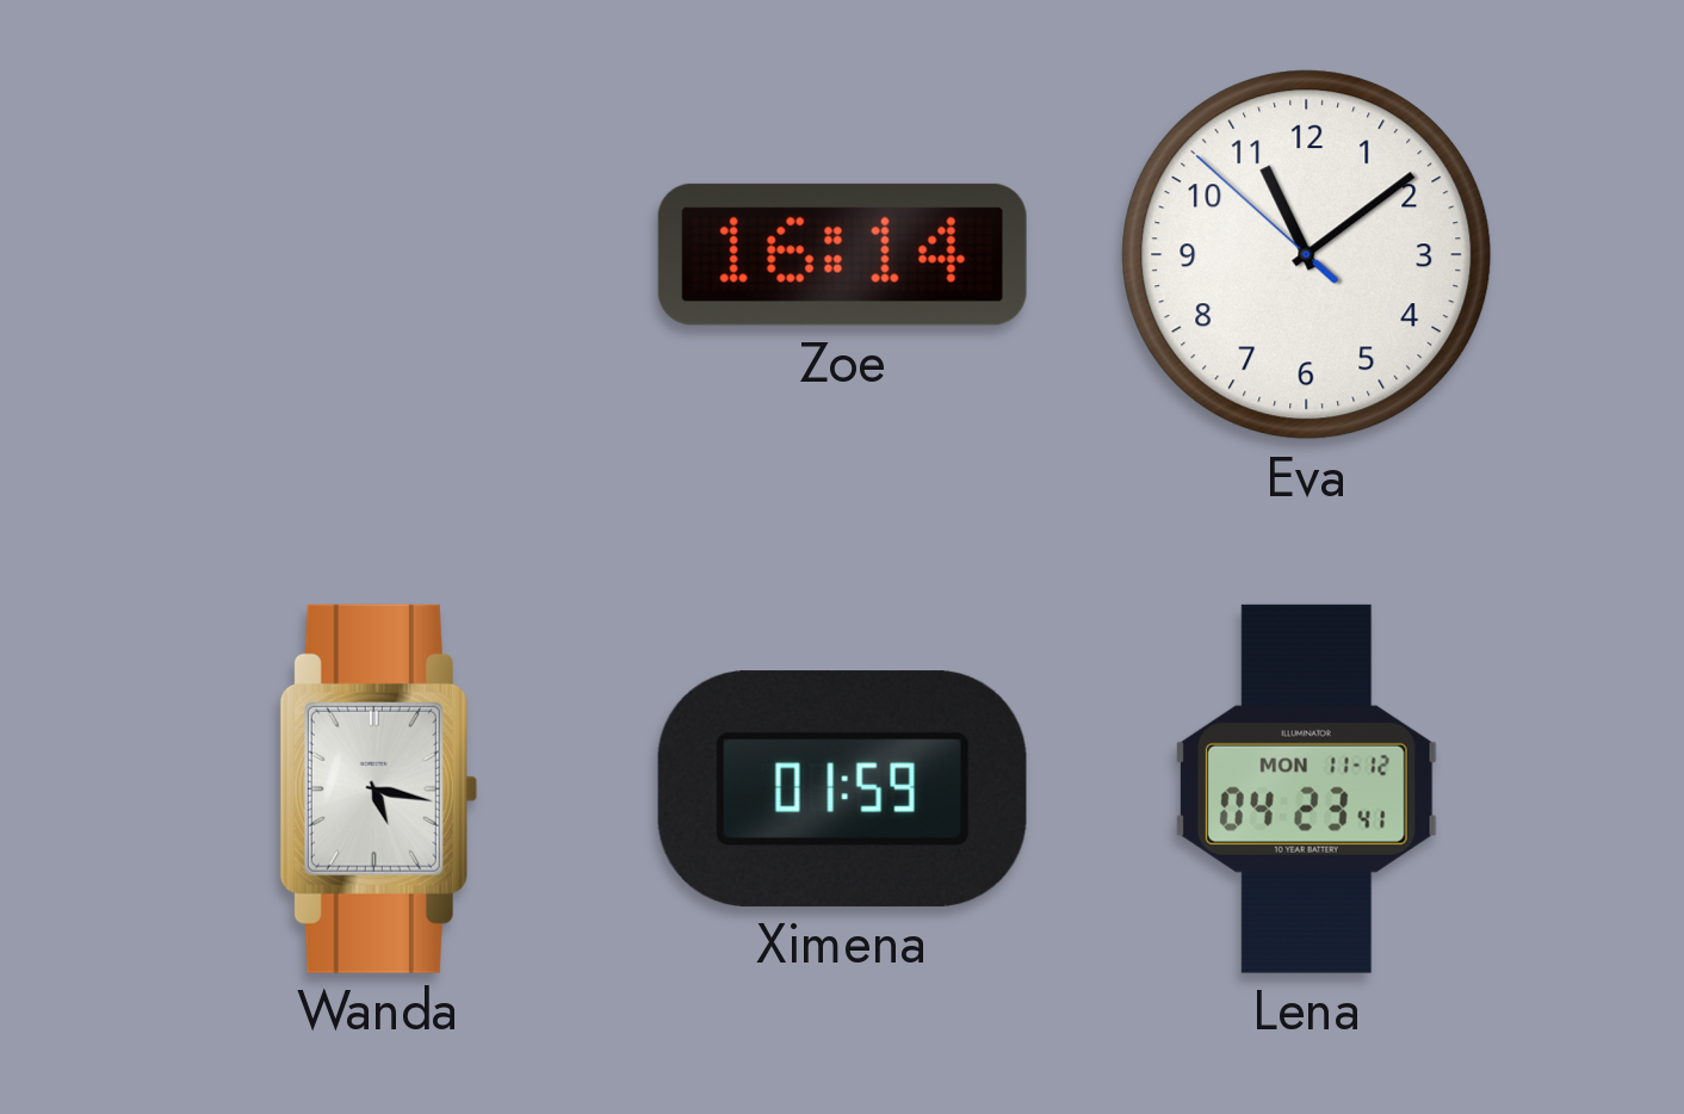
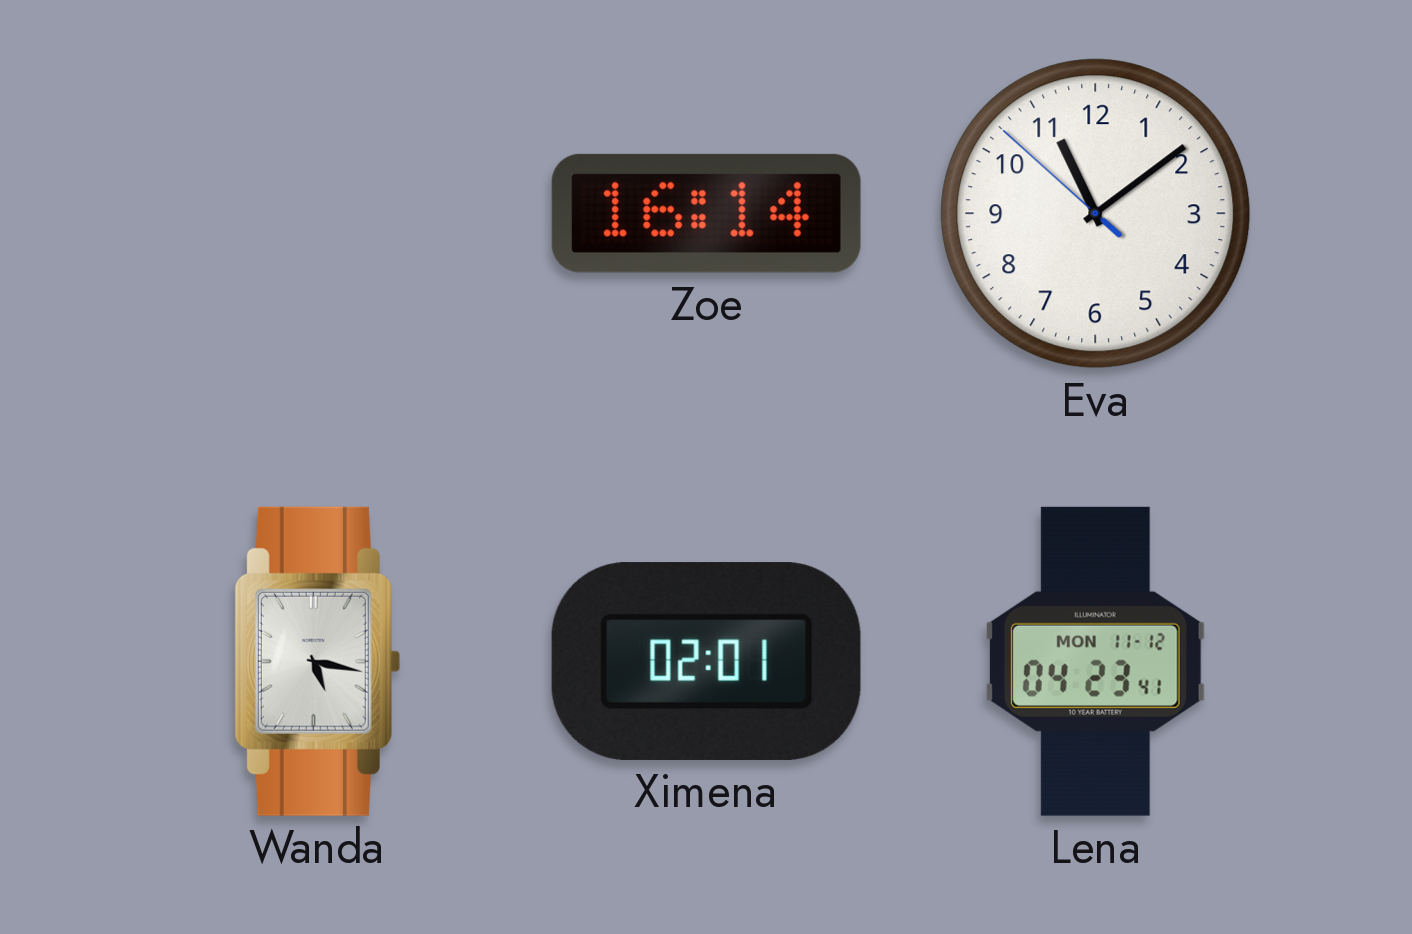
Ximena: 01:59 -> 02:01 (706, 661)
